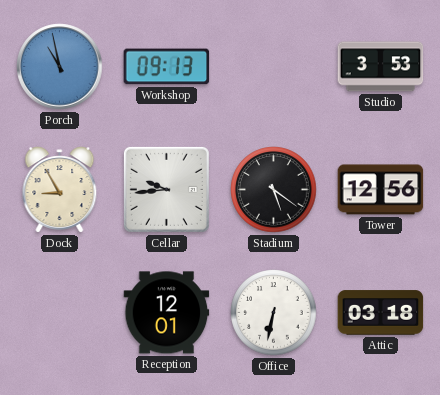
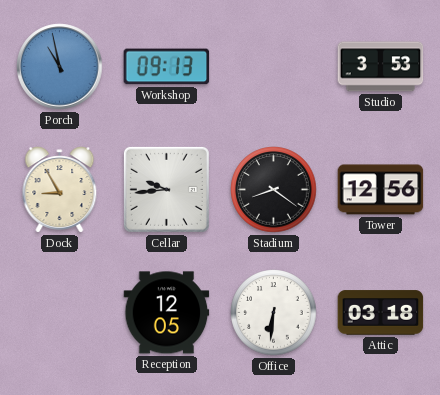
Stadium: 5:21 -> 8:21 (274, 190)
Reception: 12:01 -> 12:05 (167, 313)
Office: 6:32 -> 6:31 (274, 313)
